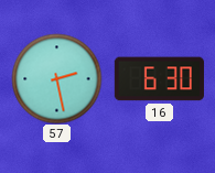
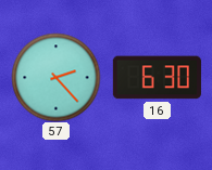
57: 2:28 -> 2:23 (55, 77)
